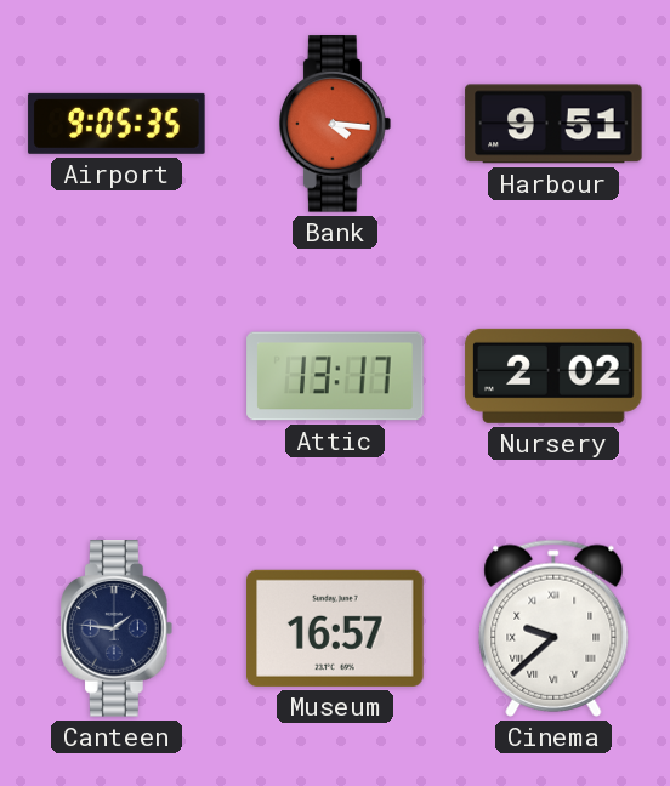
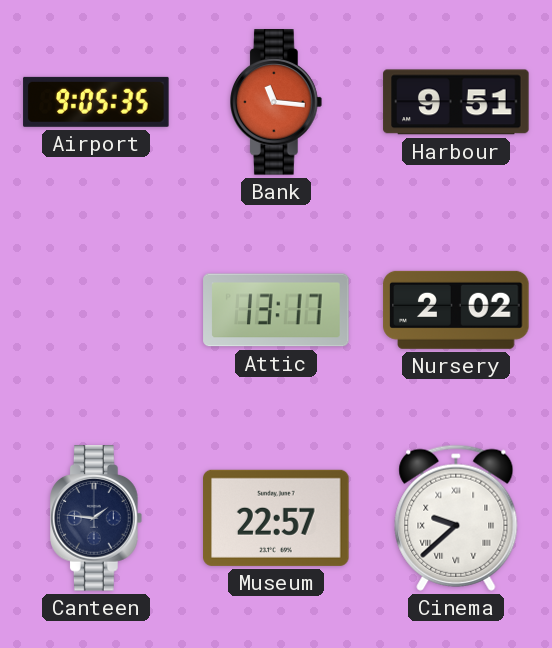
Bank: 4:16 -> 11:16 (277, 102)
Museum: 16:57 -> 22:57 (276, 518)
